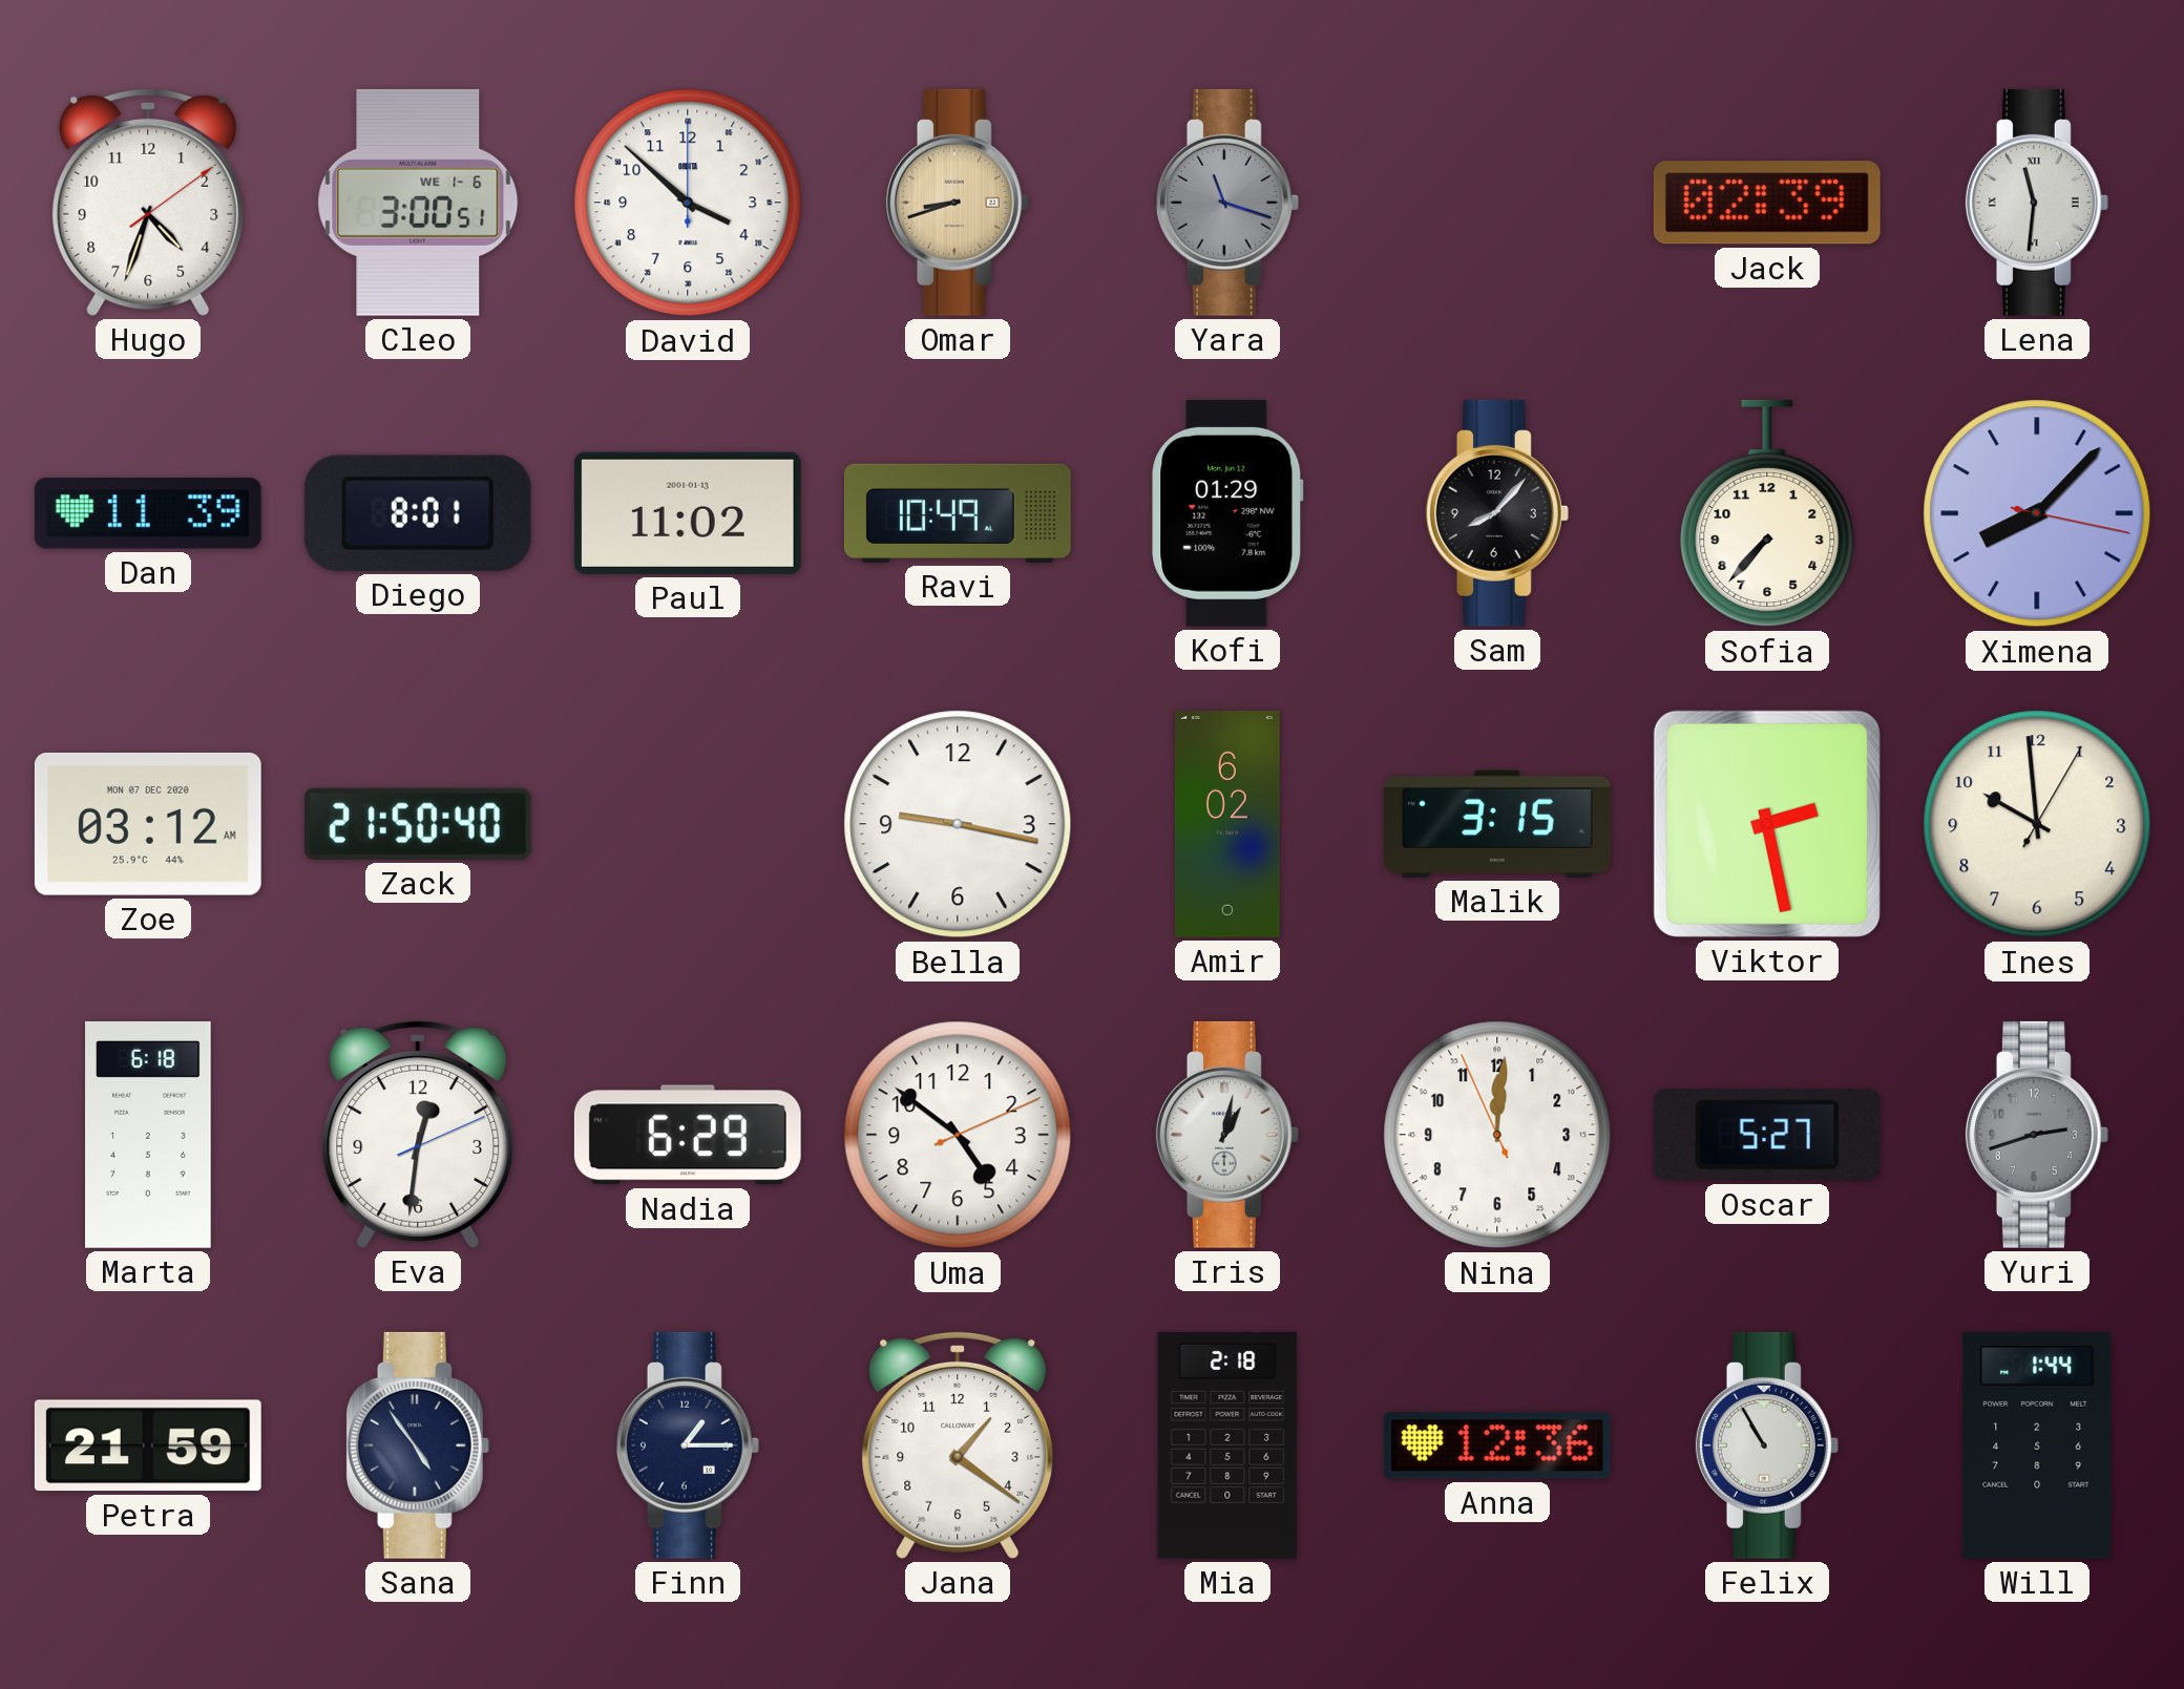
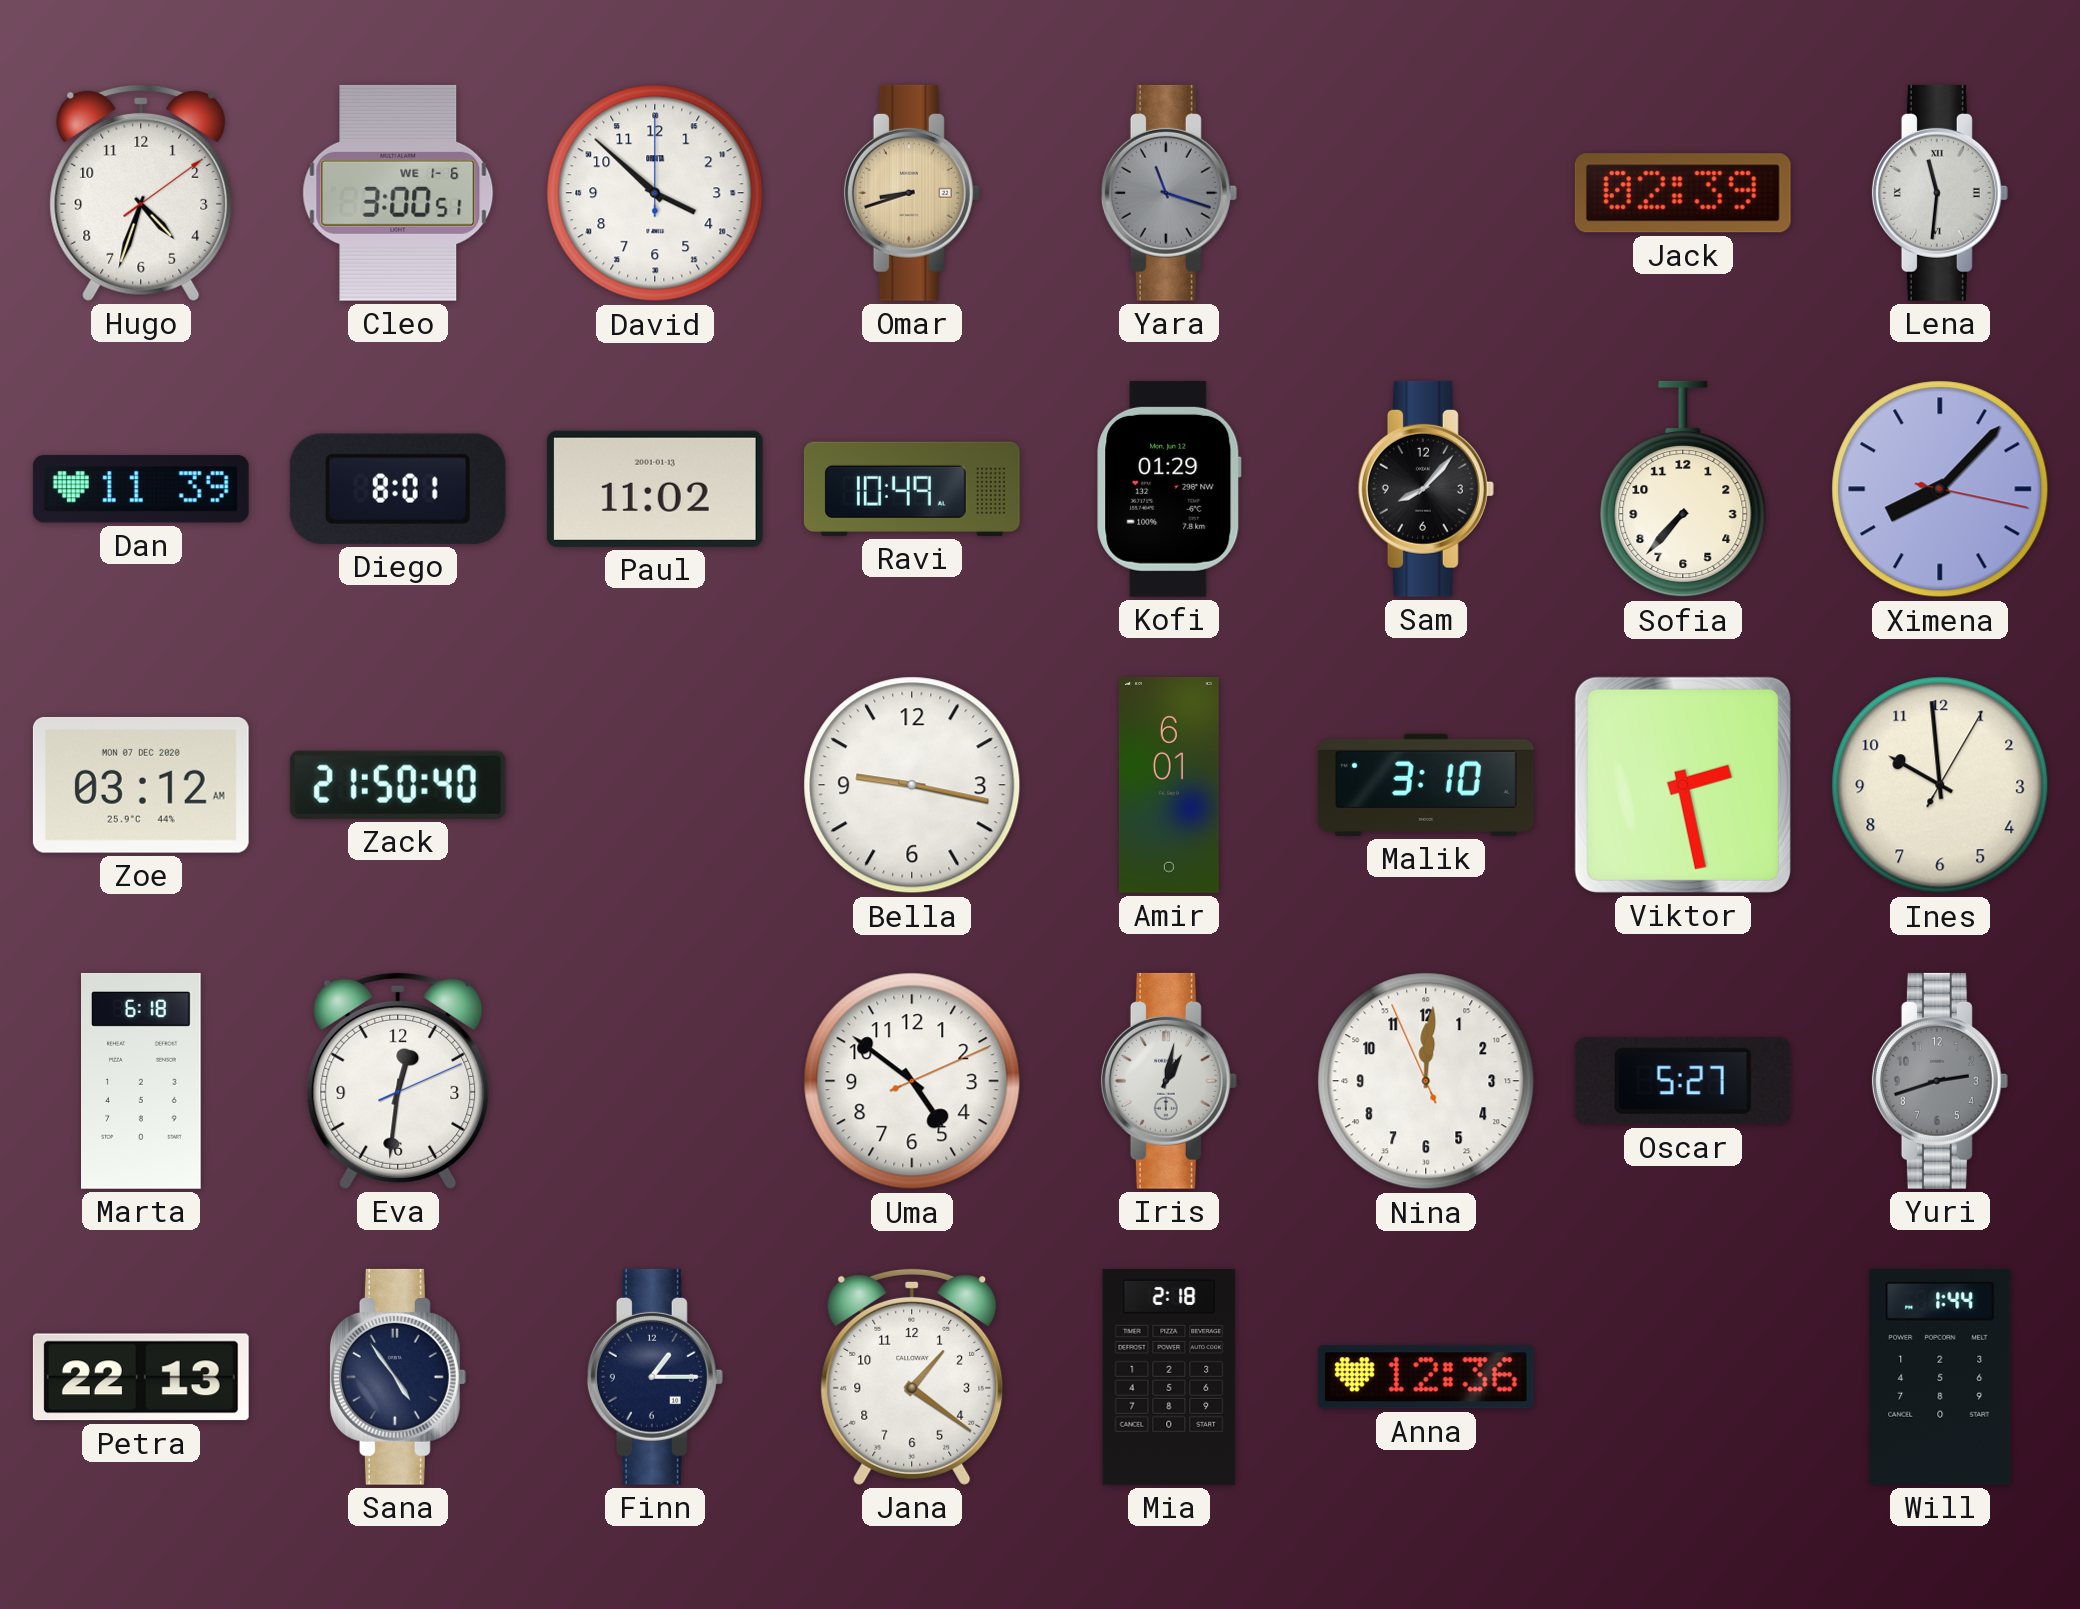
Amir: 6:02 -> 6:01 (1169, 785)
Malik: 3:15 -> 3:10 (1426, 785)
Nadia: 6:29 -> none (688, 1135)
Petra: 21:59 -> 22:13 (141, 1377)
Felix: 10:55 -> none (1767, 1445)
